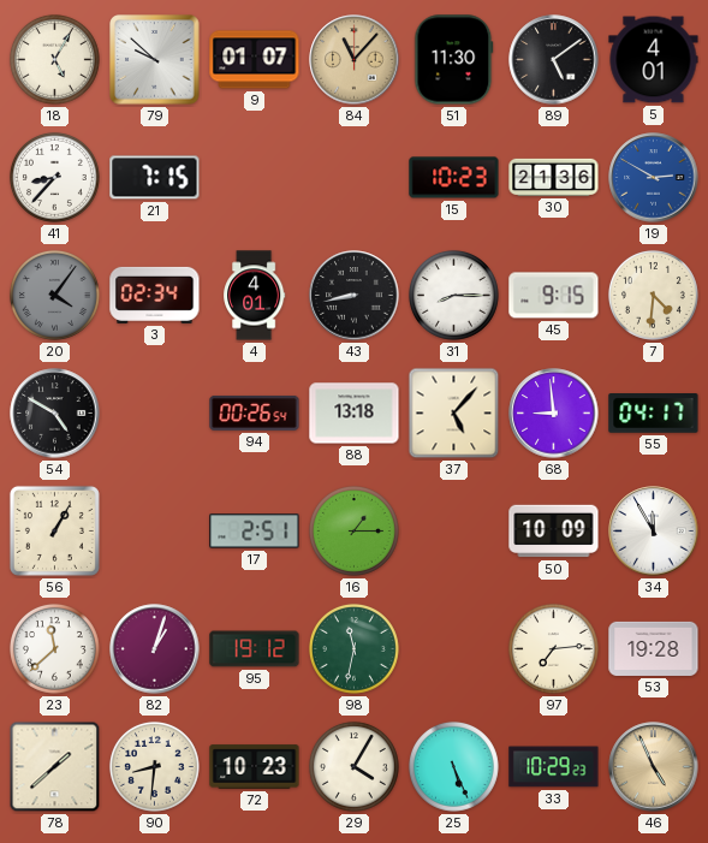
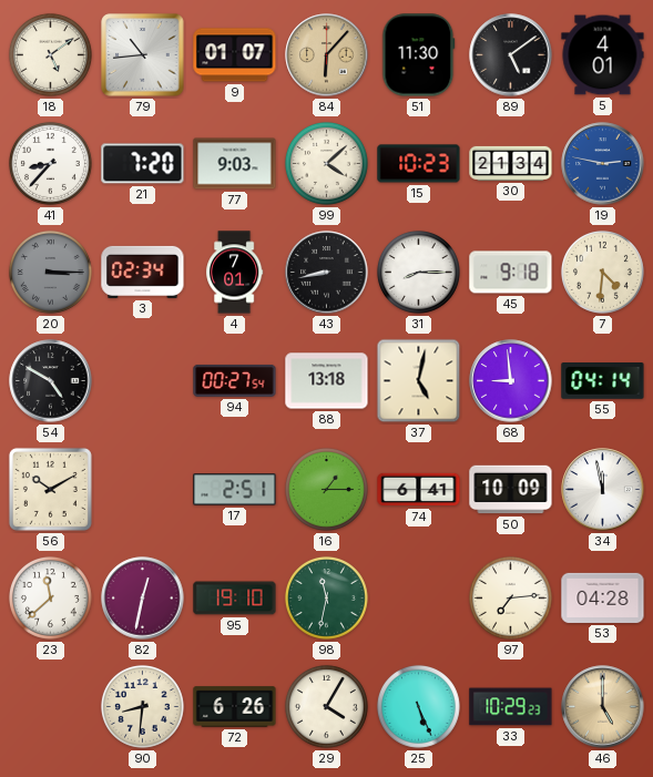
18: 5:05 -> 5:09 (50, 54)
79: 9:52 -> 10:44 (143, 55)
84: 11:07 -> 6:07 (327, 55)
21: 7:15 -> 7:20 (143, 164)
77: none -> 9:03 (235, 164)
99: none -> 4:08 (326, 163)
30: 21:36 -> 21:34 (511, 163)
19: 2:50 -> 2:47 (603, 164)
20: 4:06 -> 3:15 (50, 272)
4: 4:01 -> 7:01 (235, 273)
45: 9:15 -> 9:18 (511, 273)
94: 00:26 -> 00:27 (235, 380)
37: 5:07 -> 5:02 (419, 381)
55: 04:17 -> 04:14 (603, 381)
56: 1:05 -> 10:10 (50, 489)
74: none -> 6:41 (419, 490)
34: 11:55 -> 11:58 (603, 490)
82: 1:03 -> 12:32 (143, 599)
95: 19:12 -> 19:10 (235, 599)
53: 19:28 -> 04:28 (603, 597)
78: 1:38 -> none (55, 767)
72: 10:23 -> 6:26 (235, 707)
46: 4:56 -> 5:00 (603, 707)
